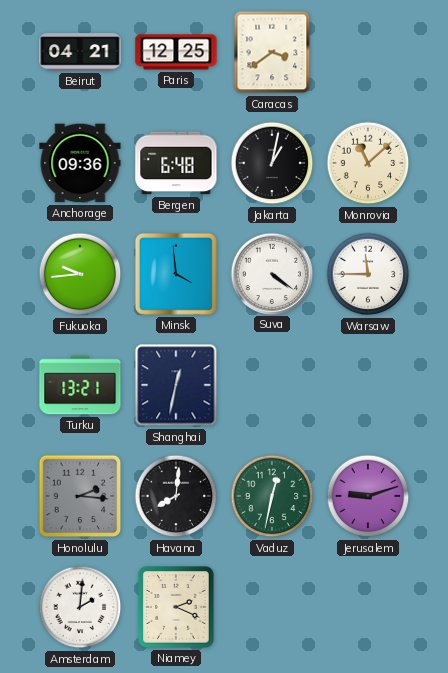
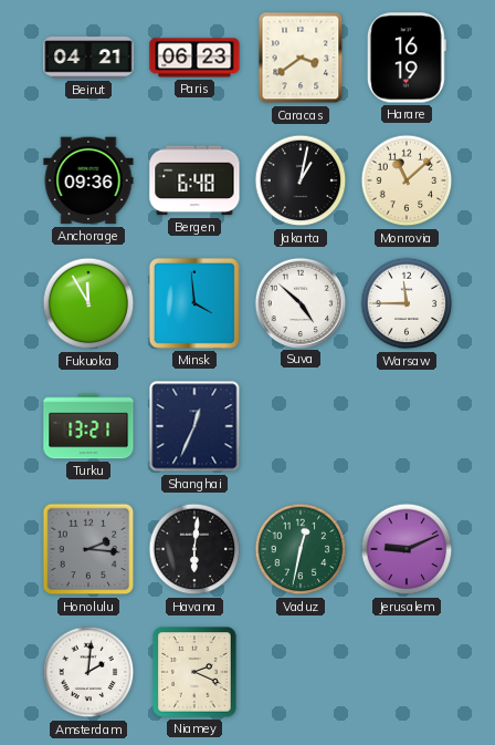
Paris: 12:25 -> 06:23 (194, 58)
Harare: none -> 16:19 (407, 58)
Fukuoka: 9:44 -> 11:55 (88, 303)
Suva: 4:21 -> 4:52 (299, 302)
Shanghai: 12:32 -> 12:34 (194, 426)
Havana: 8:01 -> 6:01 (194, 549)
Jerusalem: 9:12 -> 9:11 (407, 549)
